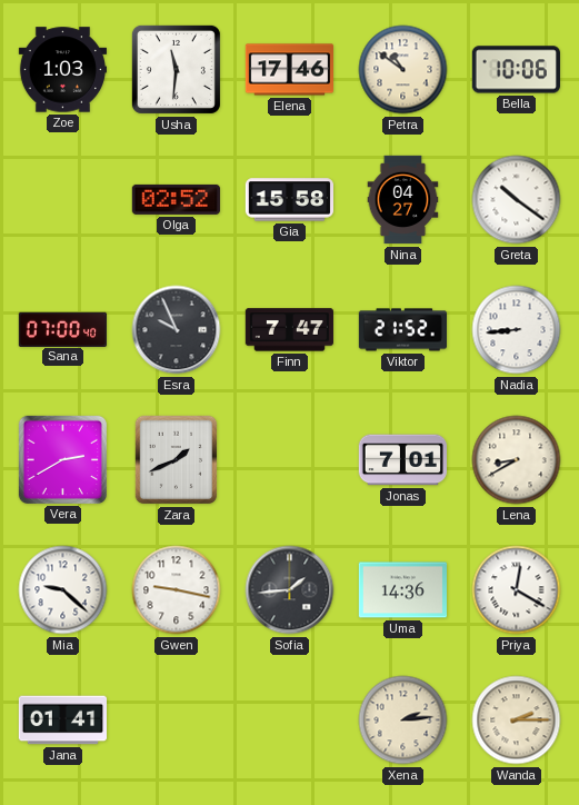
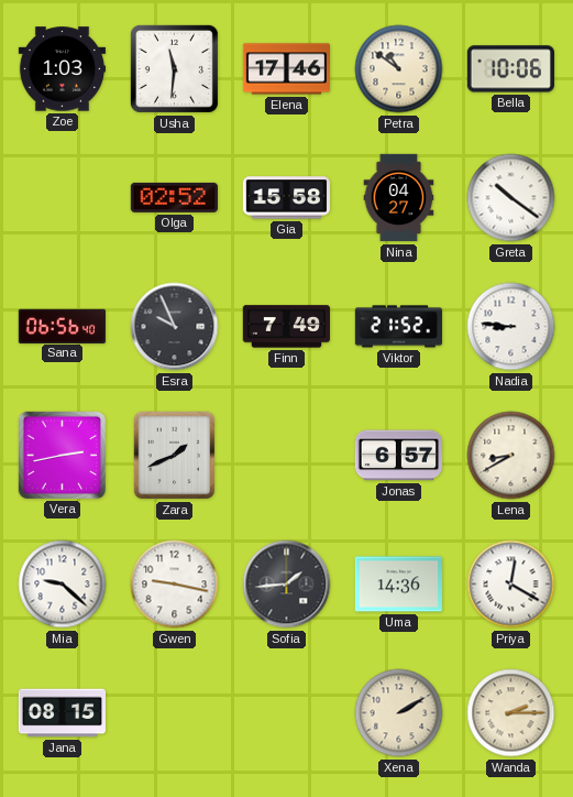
Sana: 07:00 -> 06:56 (62, 326)
Finn: 7:47 -> 7:49 (286, 327)
Nadia: 8:44 -> 8:46 (511, 327)
Vera: 2:40 -> 2:43 (62, 455)
Jonas: 7:01 -> 6:57 (398, 456)
Jana: 01:41 -> 08:15 (62, 713)
Xena: 2:14 -> 2:10 (399, 713)
